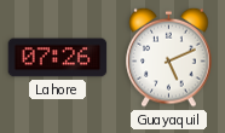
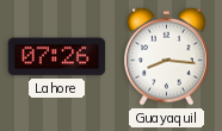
Guayaquil: 5:11 -> 8:16 (167, 56)
